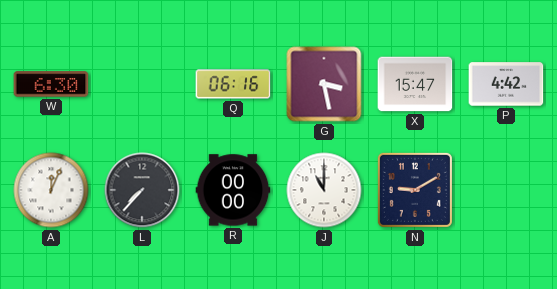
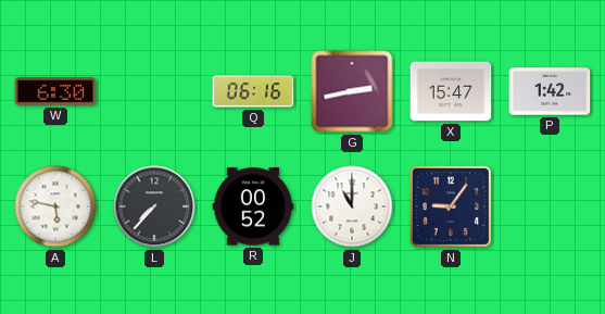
G: 3:28 -> 2:43 (352, 91)
P: 4:42 -> 1:42 (550, 91)
A: 12:04 -> 5:47 (55, 206)
R: 00:00 -> 00:52 (253, 206)
N: 9:10 -> 9:06 (451, 206)
